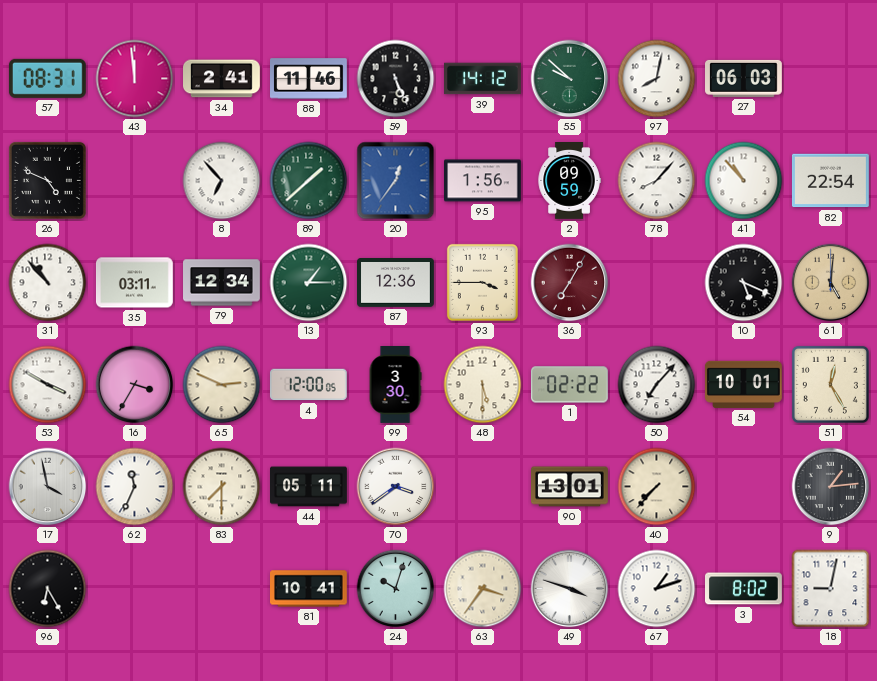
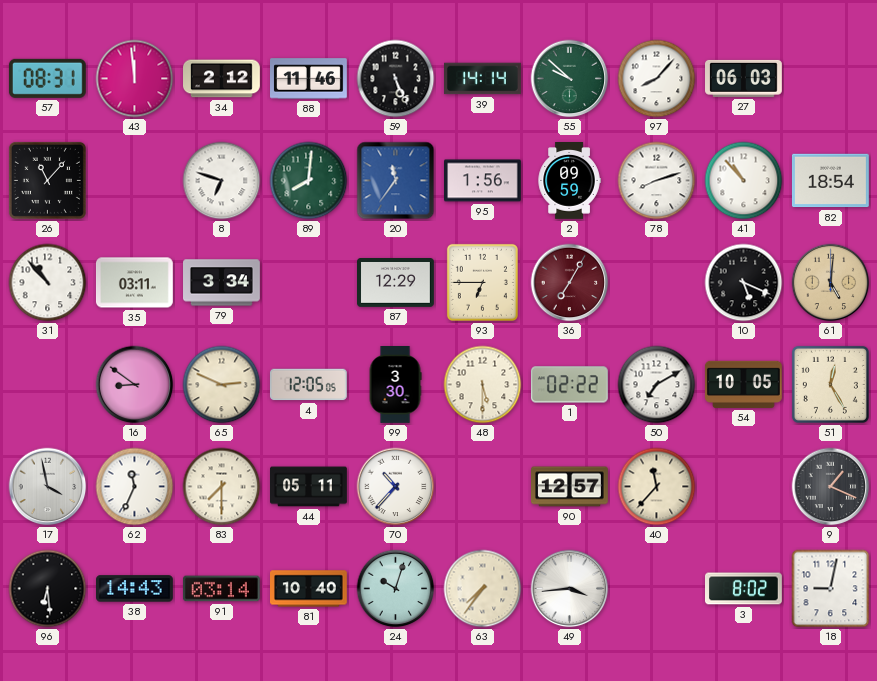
34: 2:41 -> 2:12 (222, 79)
39: 14:12 -> 14:14 (483, 79)
97: 8:02 -> 8:07 (657, 79)
26: 4:49 -> 11:07 (47, 180)
8: 6:53 -> 6:48 (222, 181)
89: 1:38 -> 8:01 (309, 181)
20: 12:36 -> 11:36 (396, 181)
78: 8:07 -> 8:12 (657, 181)
82: 22:54 -> 18:54 (831, 181)
79: 12:34 -> 3:34 (222, 283)
13: 1:15 -> none (309, 283)
87: 12:36 -> 12:29 (396, 283)
93: 3:45 -> 6:45 (482, 282)
53: 3:50 -> none (48, 385)
16: 3:35 -> 8:51 (135, 385)
4: 12:00 -> 12:05 (308, 385)
50: 7:07 -> 7:10 (657, 385)
54: 10:01 -> 10:05 (743, 384)
70: 3:39 -> 10:37 (396, 487)
90: 13:01 -> 12:57 (570, 487)
40: 7:37 -> 11:37 (657, 487)
9: 1:14 -> 1:19 (831, 487)
96: 6:25 -> 6:29 (48, 589)
38: none -> 14:43 (135, 589)
91: none -> 03:14 (221, 589)
81: 10:41 -> 10:40 (309, 589)
63: 3:36 -> 7:36 (483, 589)
49: 3:48 -> 3:44 (570, 589)
67: 1:12 -> none (657, 589)
